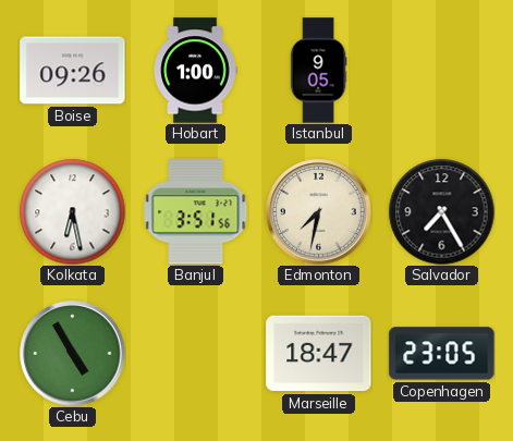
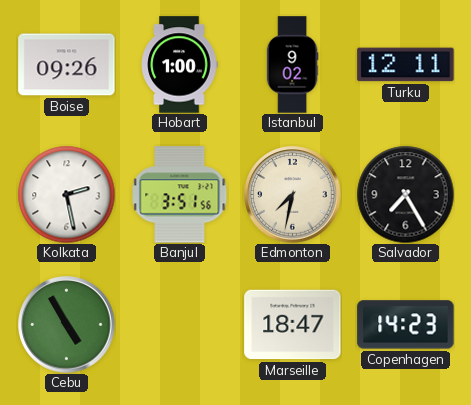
Istanbul: 9:05 -> 9:02 (292, 65)
Turku: none -> 12:11 (406, 65)
Kolkata: 6:28 -> 2:28 (66, 194)
Copenhagen: 23:05 -> 14:23 (406, 325)
